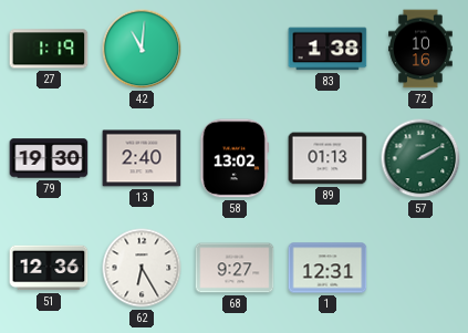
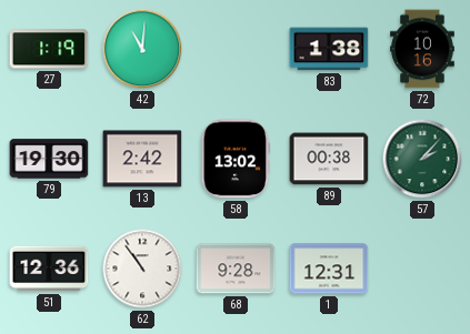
13: 2:40 -> 2:42 (142, 159)
89: 01:13 -> 00:38 (329, 159)
57: 2:10 -> 2:07 (422, 159)
62: 6:25 -> 10:54 (142, 269)
68: 9:27 -> 9:28 (236, 269)
